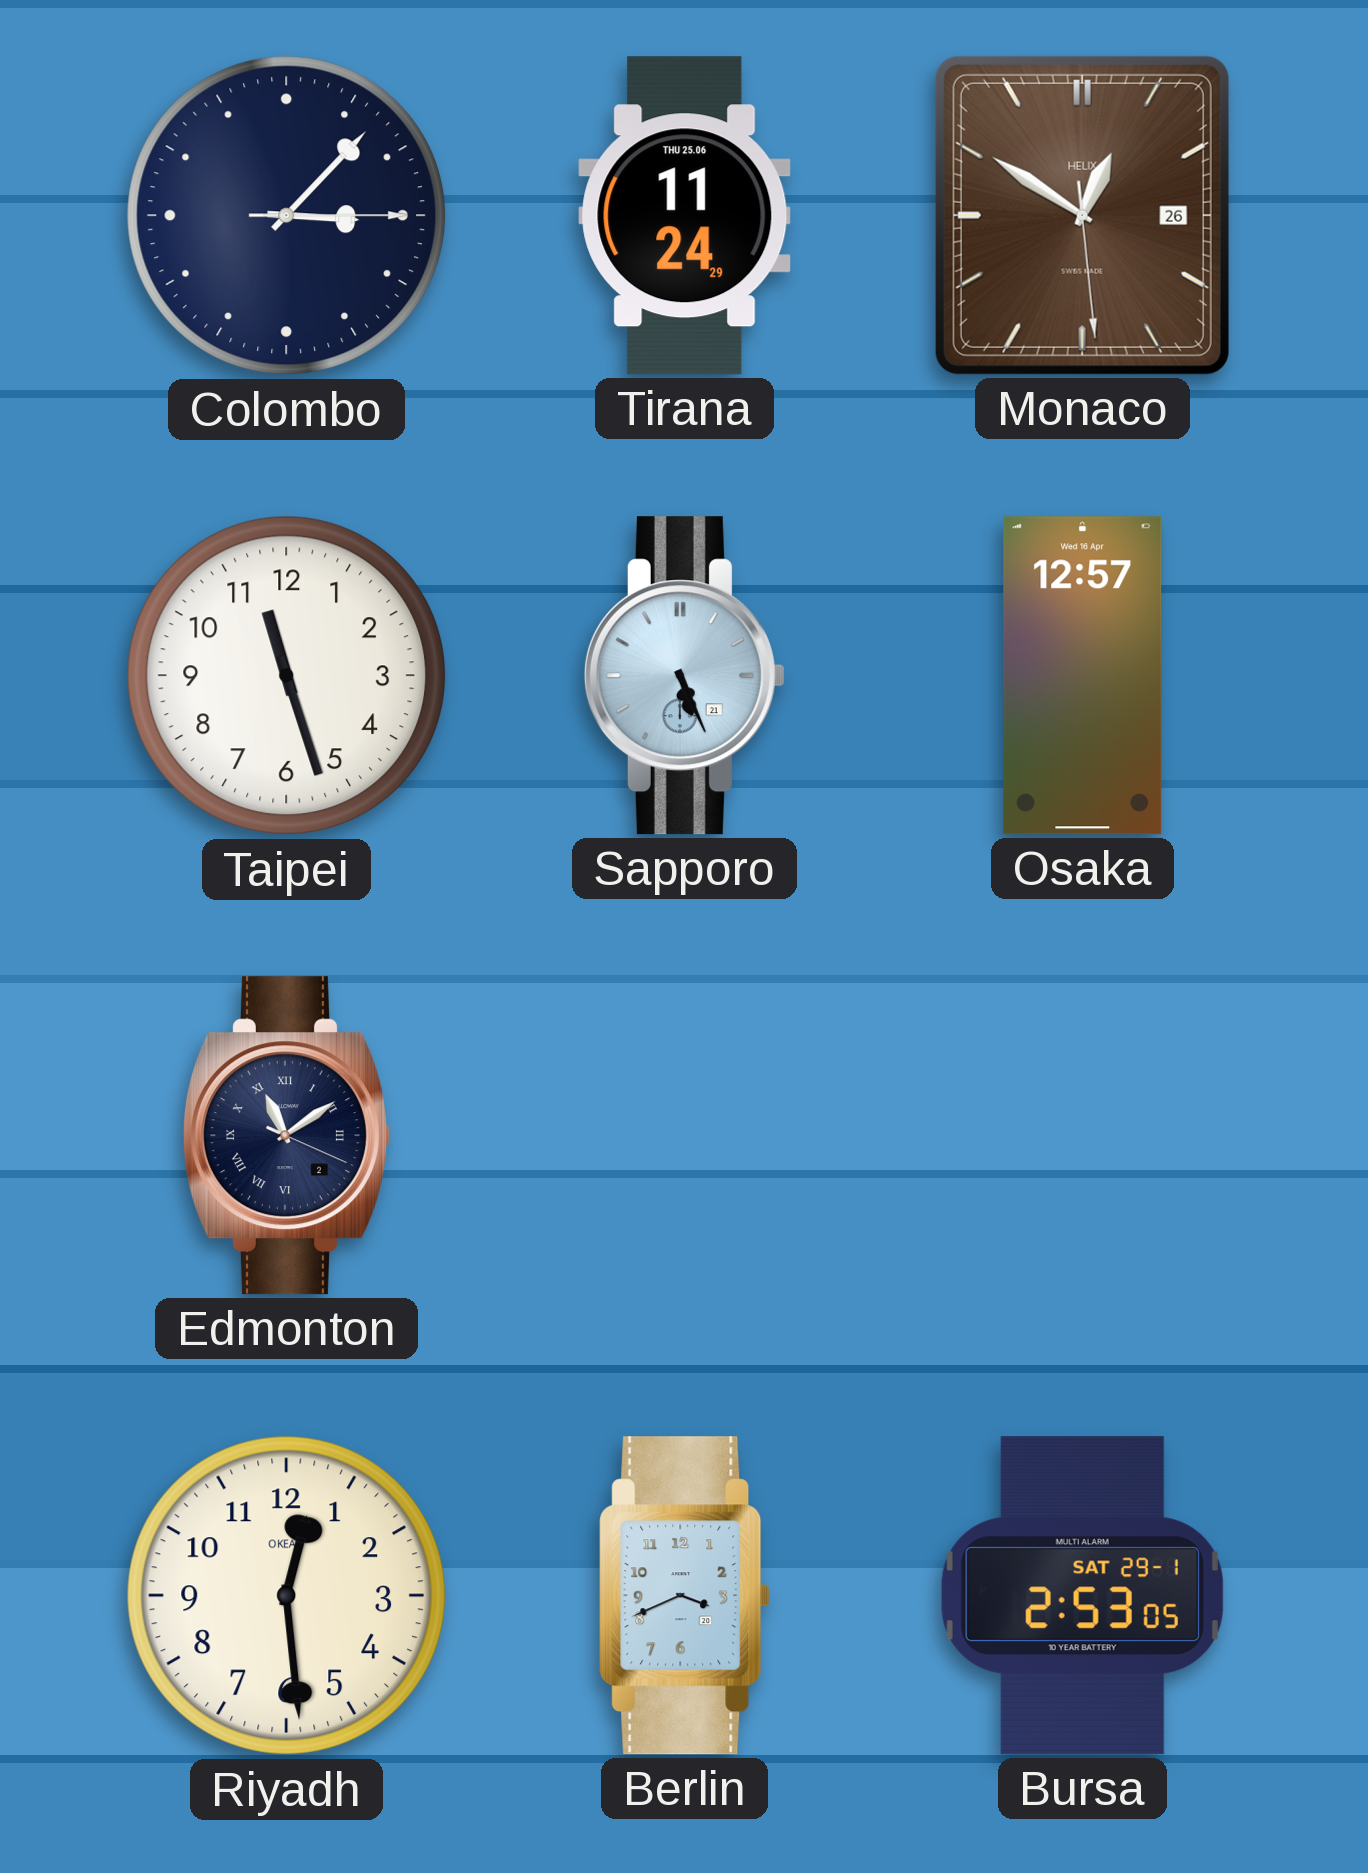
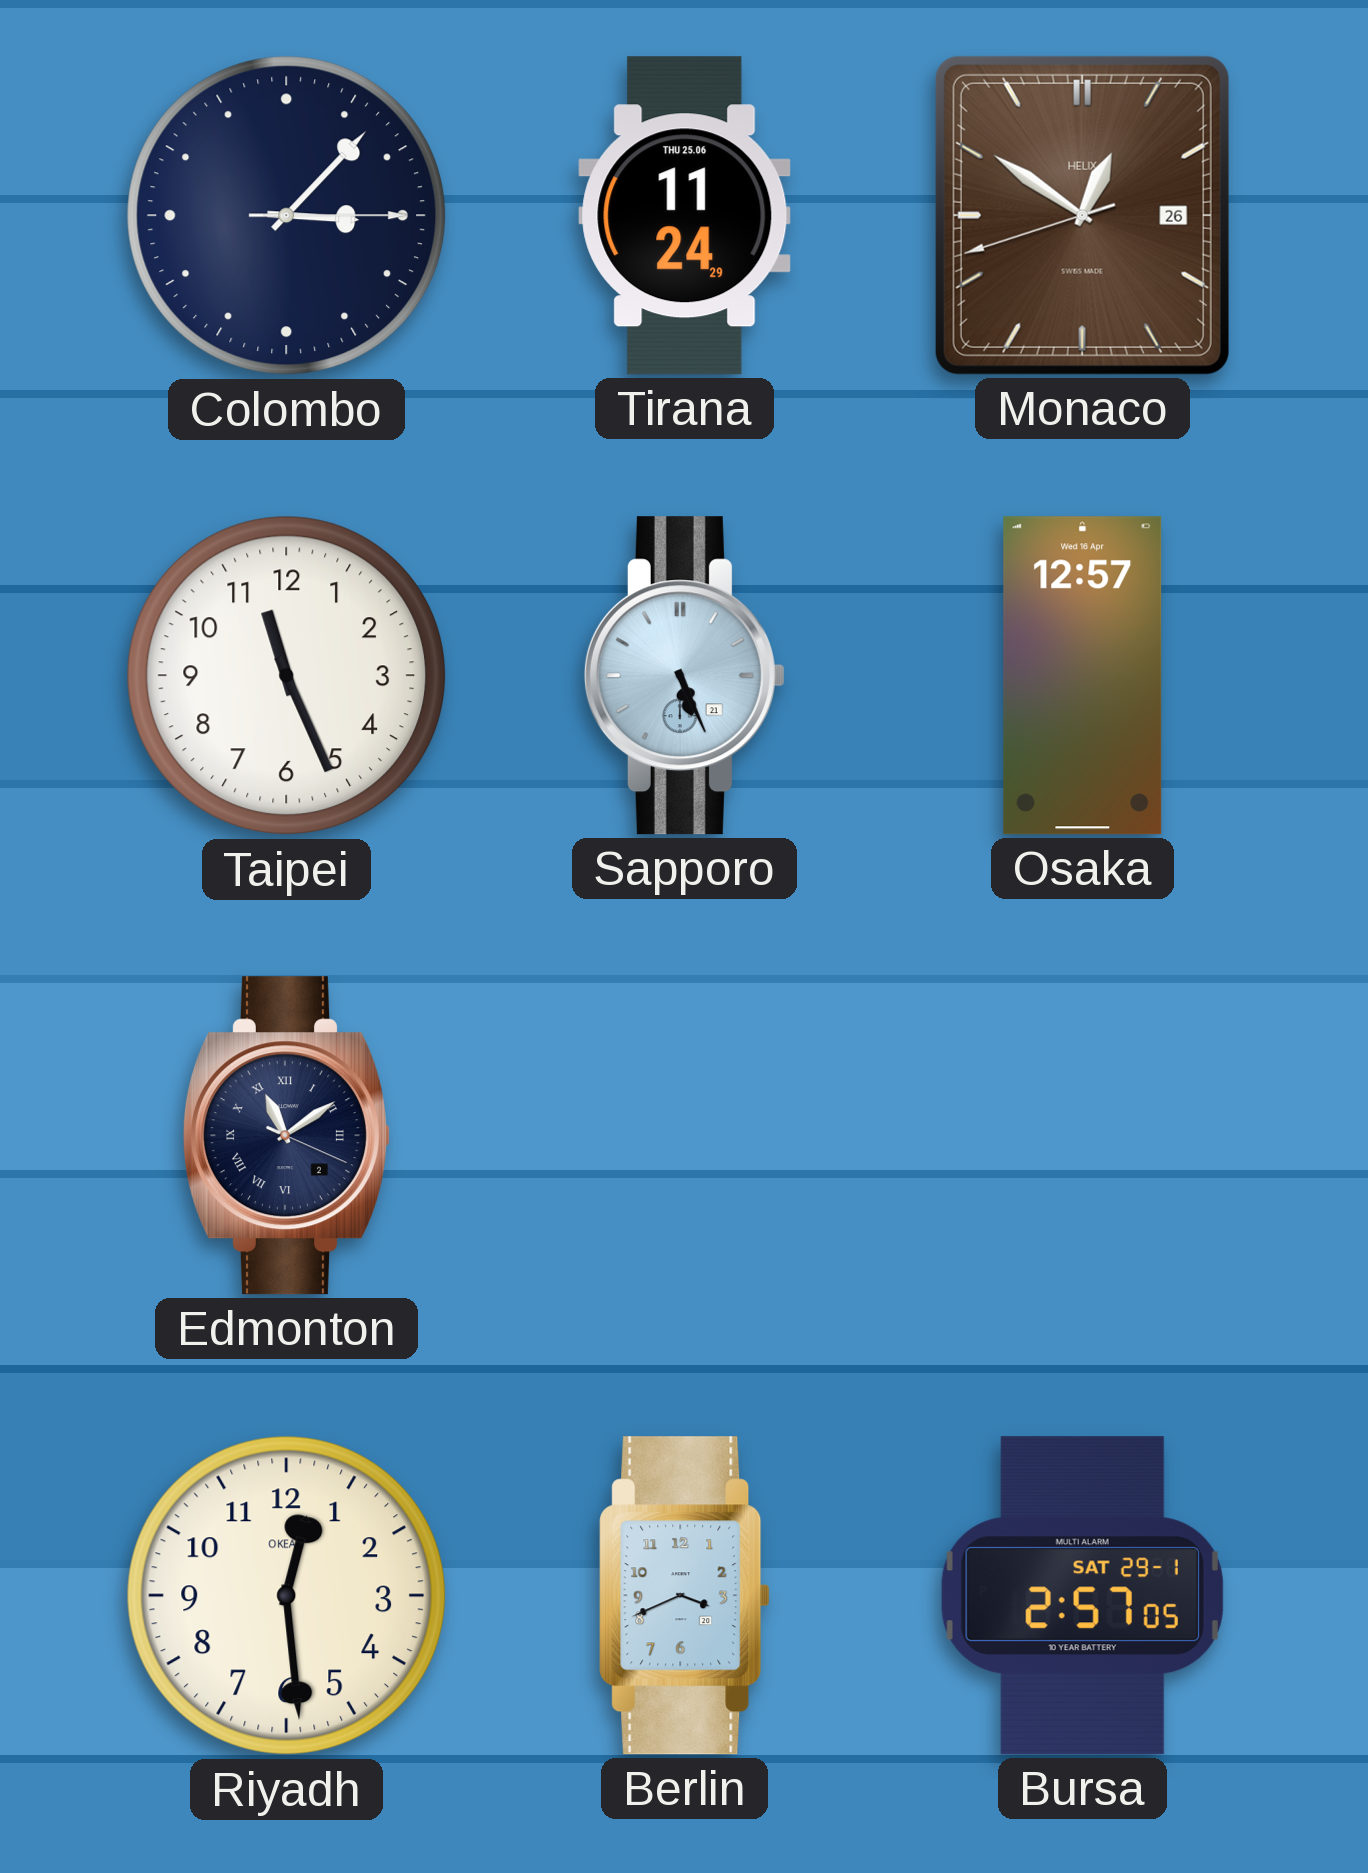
Monaco: 12:50:29 -> 12:50:42 (1082, 215)
Taipei: 11:27 -> 11:26 (287, 676)
Bursa: 2:53 -> 2:57 (1082, 1596)
